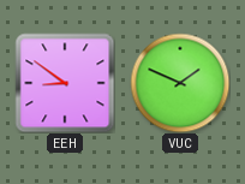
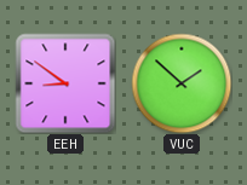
VUC: 1:49 -> 1:52 (182, 83)
